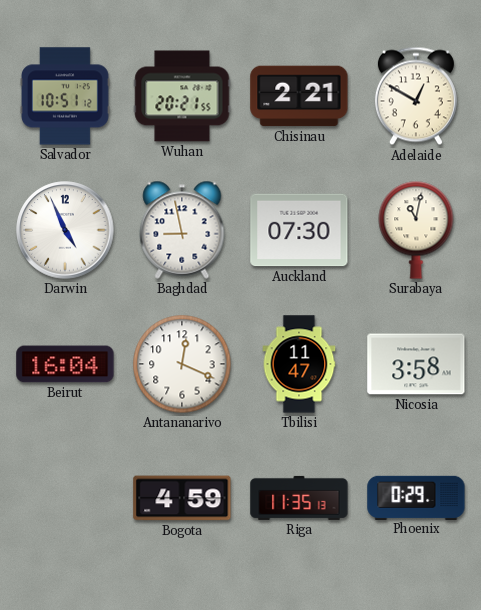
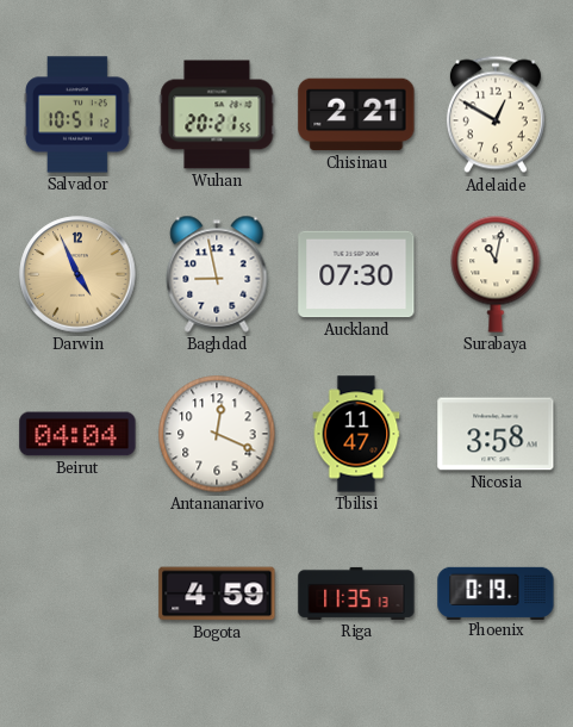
Darwin dial: white -> champagne (77, 274)
Beirut: 16:04 -> 04:04 (77, 434)
Phoenix: 0:29 -> 0:19 (496, 592)
